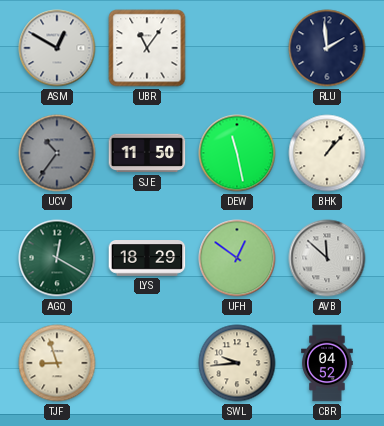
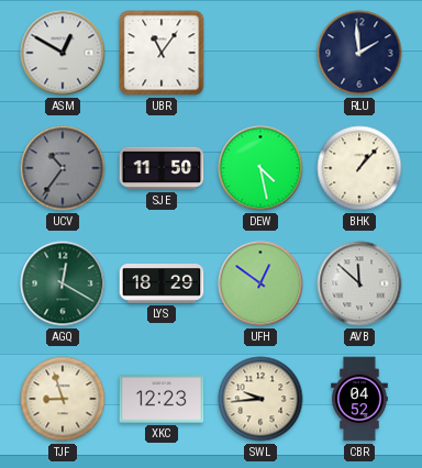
DEW: 11:28 -> 4:28 (260, 168)
XKC: none -> 12:23 (162, 399)
